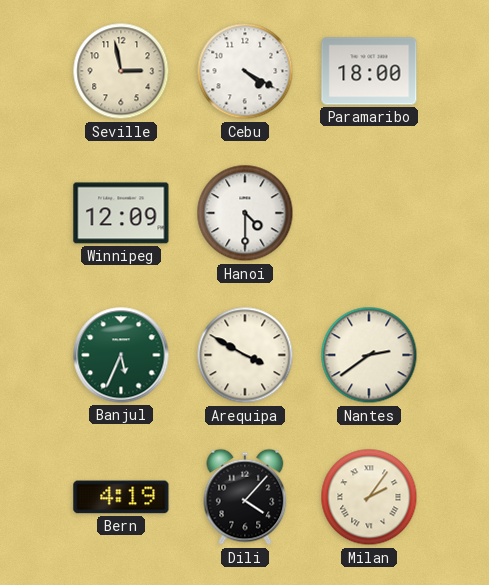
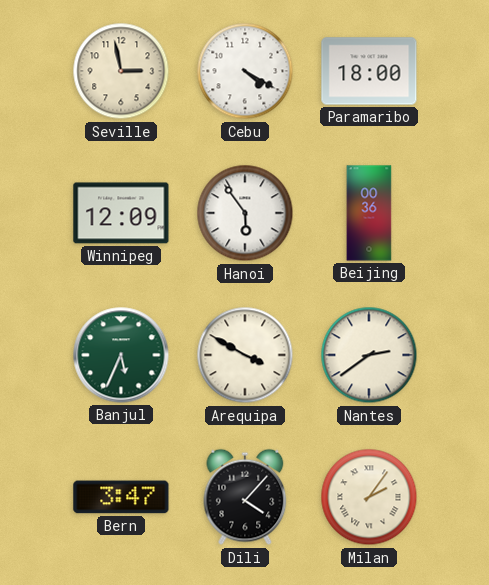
Hanoi: 4:30 -> 5:54 (245, 213)
Beijing: none -> 00:36 (369, 213)
Bern: 4:19 -> 3:47 (121, 497)
